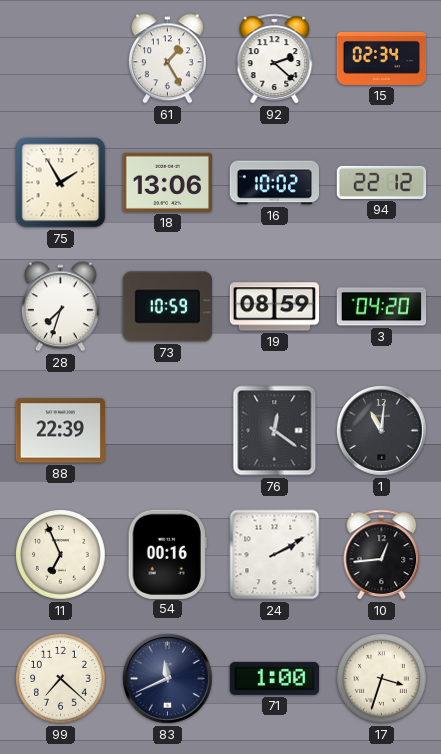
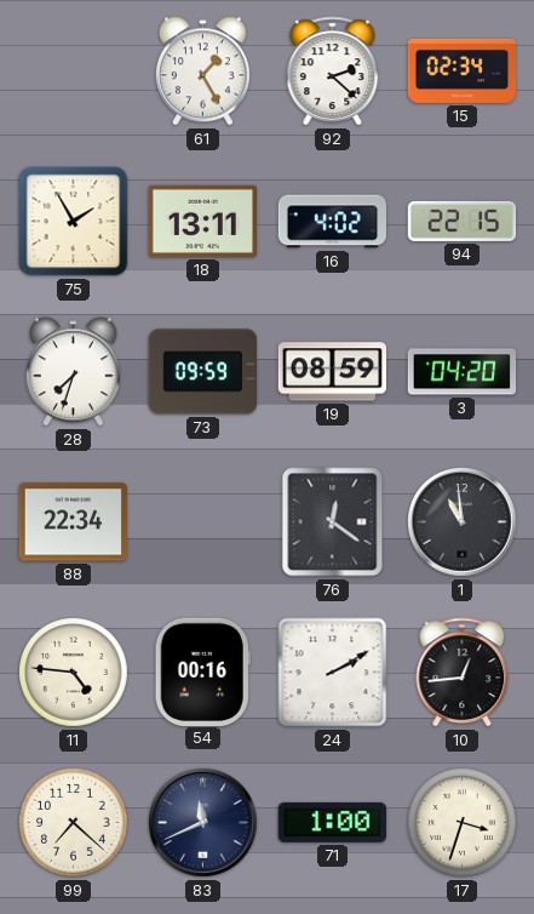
18: 13:06 -> 13:11 (202, 221)
16: 10:02 -> 4:02 (332, 222)
94: 22:12 -> 22:15 (463, 221)
73: 10:59 -> 09:59 (202, 372)
88: 22:39 -> 22:34 (73, 522)
1: 11:01 -> 10:59 (463, 522)
11: 6:56 -> 4:46 (74, 673)
